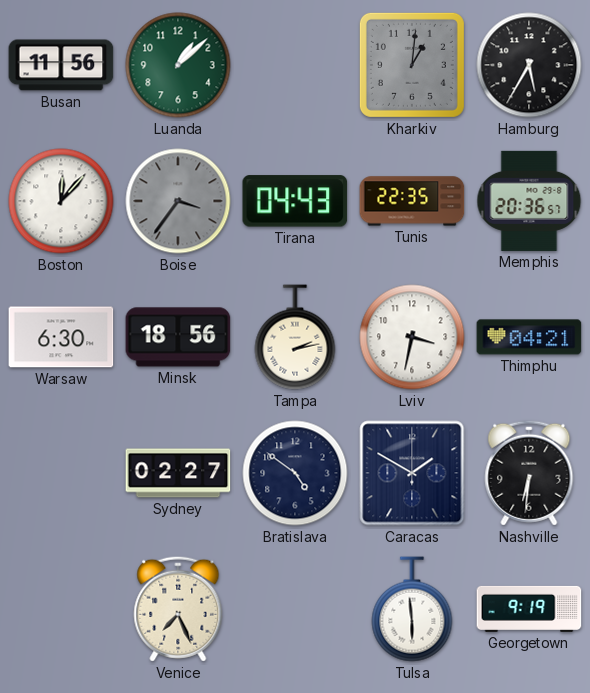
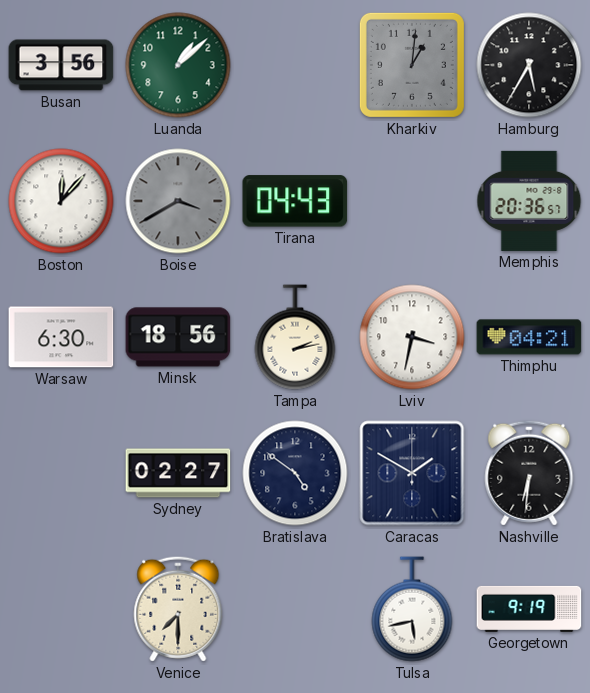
Busan: 11:56 -> 3:56 (61, 65)
Boise: 3:36 -> 3:40 (178, 201)
Tunis: 22:35 -> none (412, 201)
Venice: 7:26 -> 7:30 (178, 609)
Tulsa: 5:59 -> 5:43 (412, 609)
